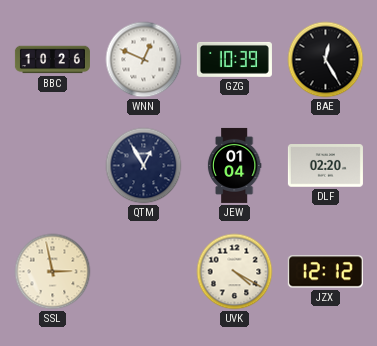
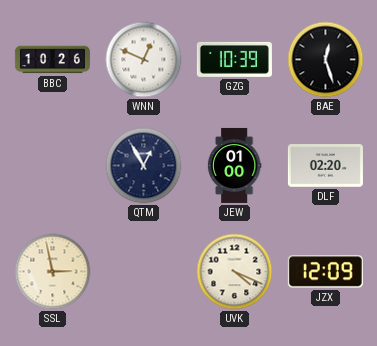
BAE: 12:25 -> 12:27 (326, 60)
JEW: 01:04 -> 01:00 (234, 165)
UVK: 4:20 -> 4:19 (235, 272)
JZX: 12:12 -> 12:09 (325, 272)
